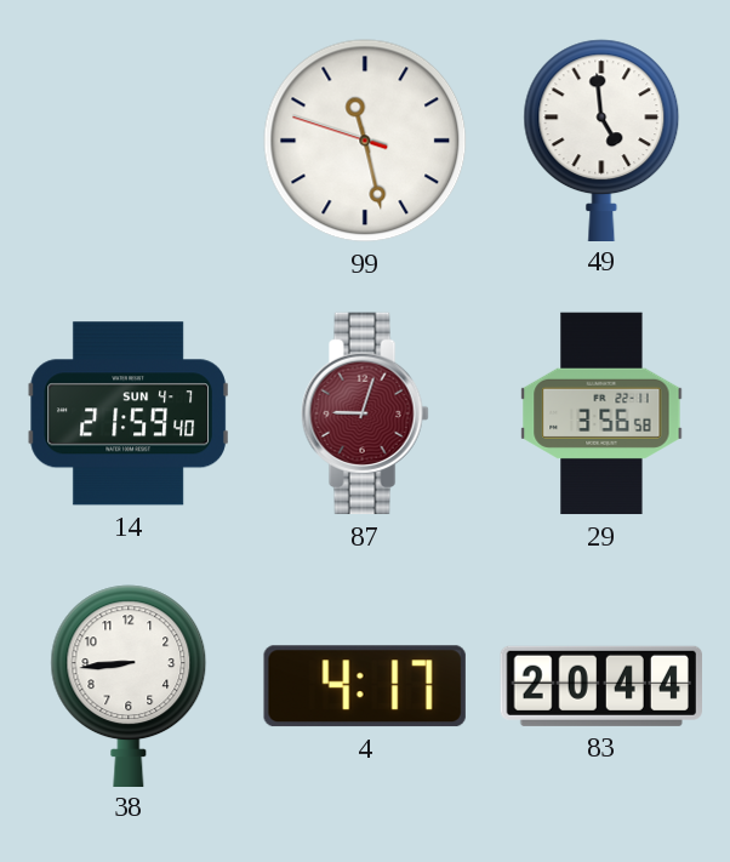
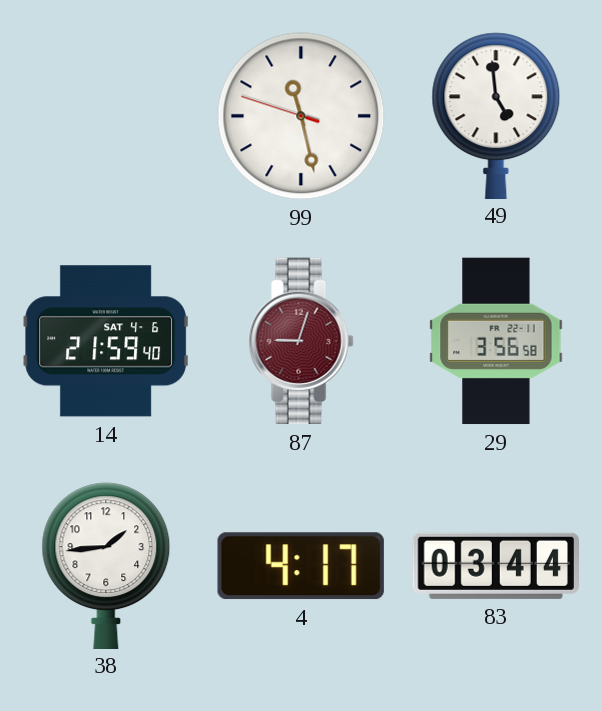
14 date: SUN 4-7 -> SAT 4-6 (106, 341)
38: 8:44 -> 1:44 (106, 565)
83: 20:44 -> 03:44 (495, 566)
